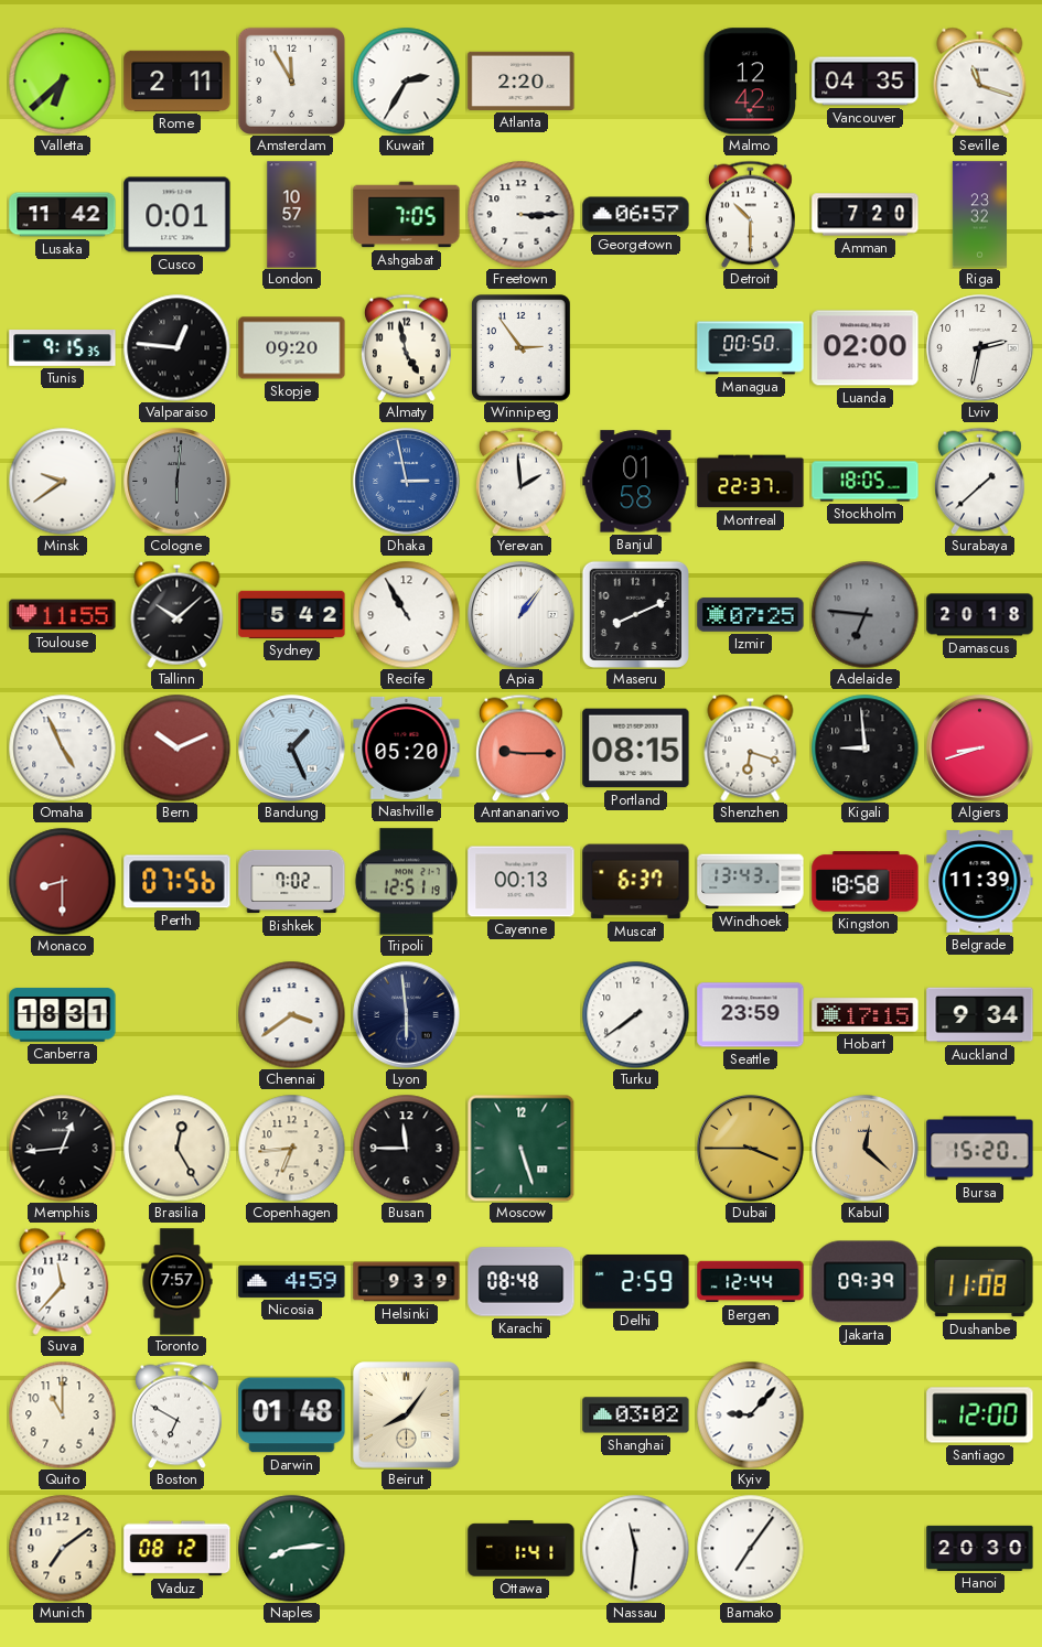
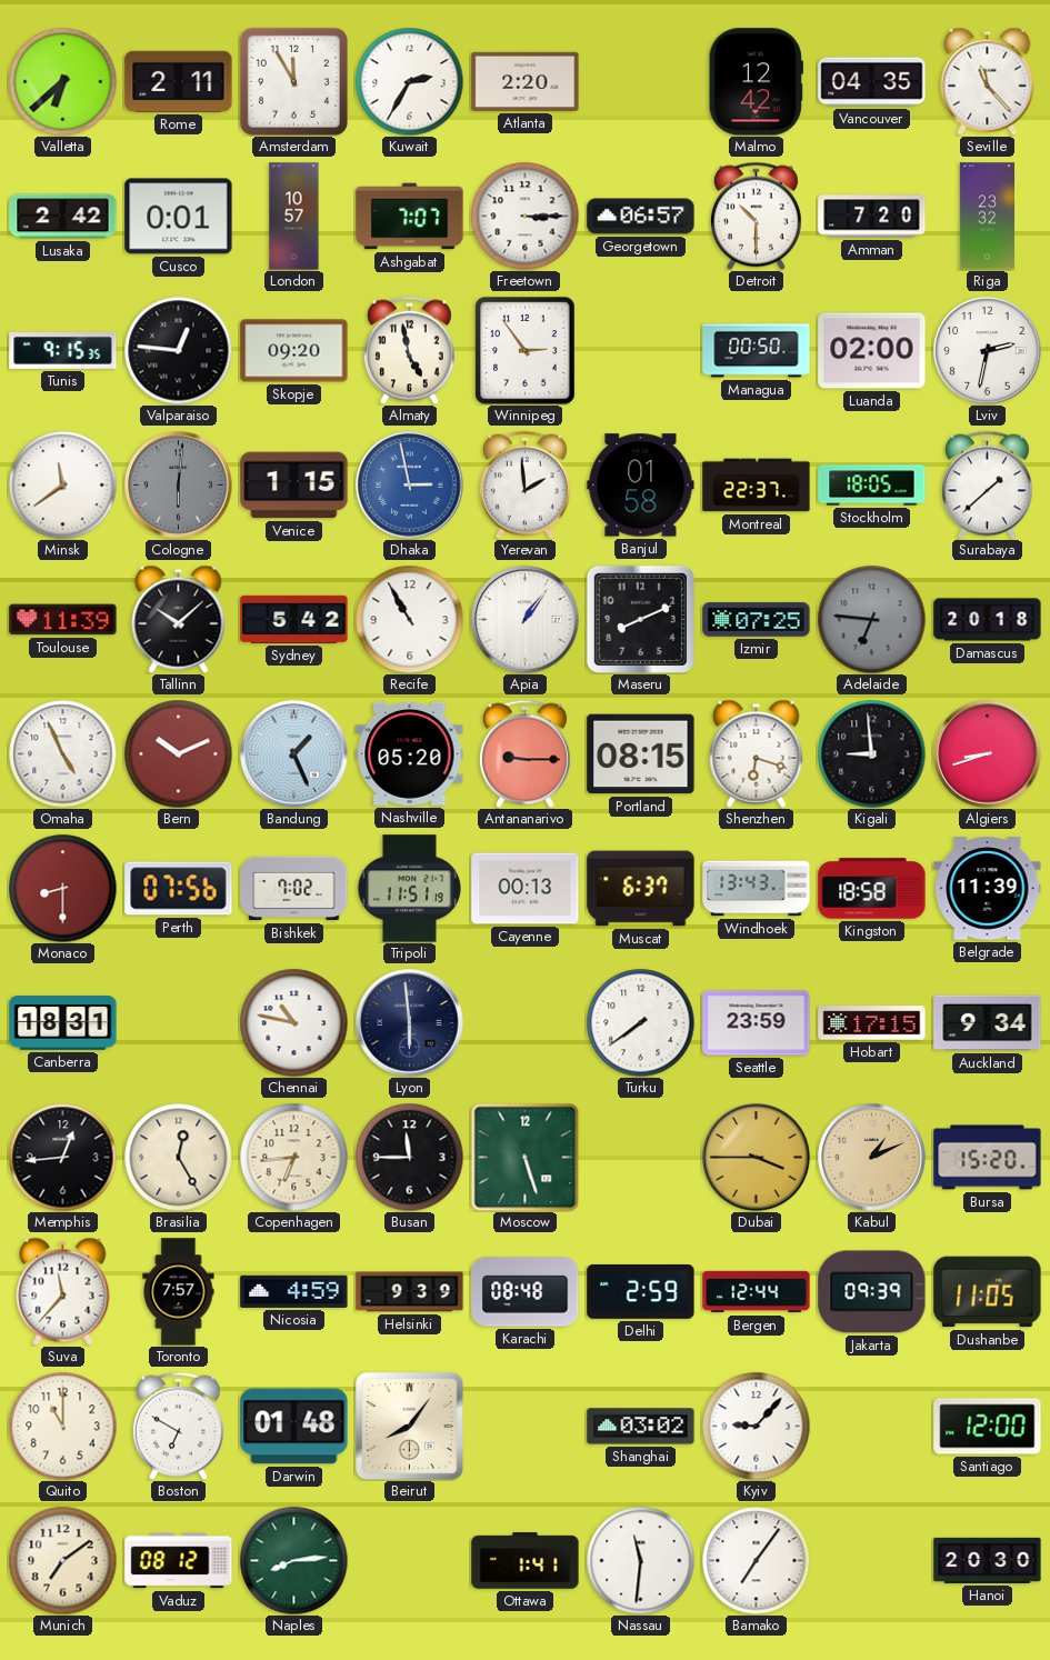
Seville: 11:18 -> 11:23 (988, 81)
Lusaka: 11:42 -> 2:42 (63, 217)
Ashgabat: 7:05 -> 7:07 (410, 217)
Minsk: 9:39 -> 11:39 (62, 484)
Venice: none -> 1:15 (294, 486)
Toulouse: 11:55 -> 11:39 (63, 620)
Tripoli: 12:51 -> 11:51 (409, 889)
Chennai: 3:39 -> 10:47 (293, 1022)
Kabul: 12:22 -> 1:11 (872, 1158)
Dushanbe: 11:08 -> 11:05 (988, 1292)
